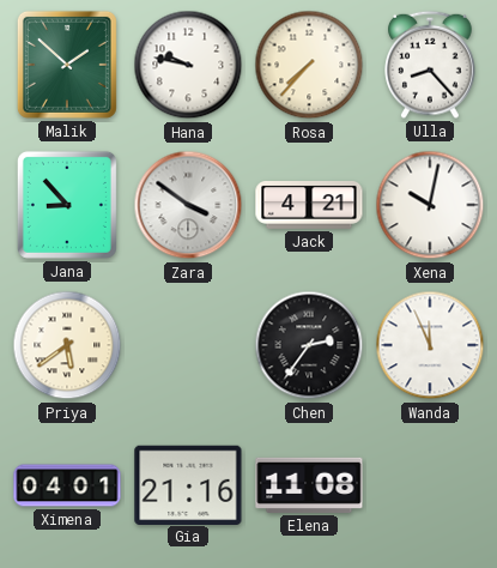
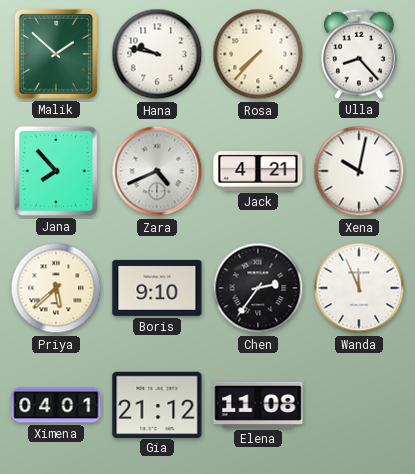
Jana: 8:53 -> 7:53 (56, 171)
Zara: 3:51 -> 4:41 (157, 171)
Priya: 5:39 -> 5:38 (56, 288)
Boris: none -> 9:10 (157, 288)
Gia: 21:16 -> 21:12 (157, 404)
